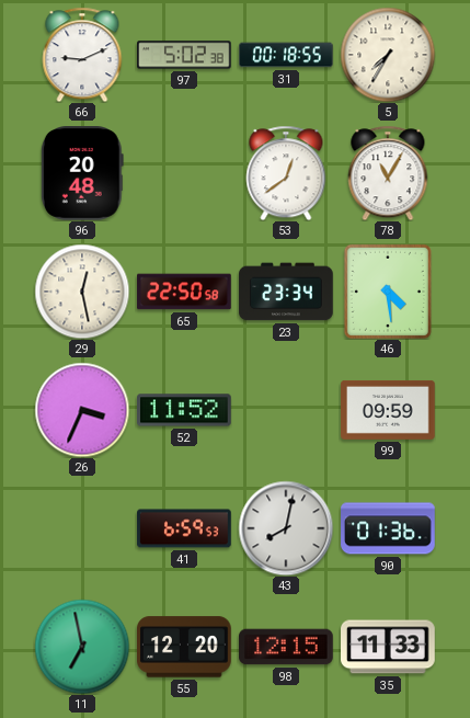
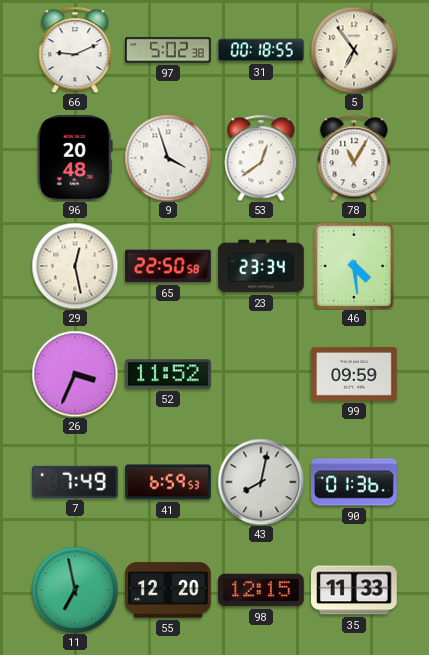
5: 7:35 -> 6:54 (354, 50)
9: none -> 3:57 (168, 158)
7: none -> 7:49 (75, 482)
